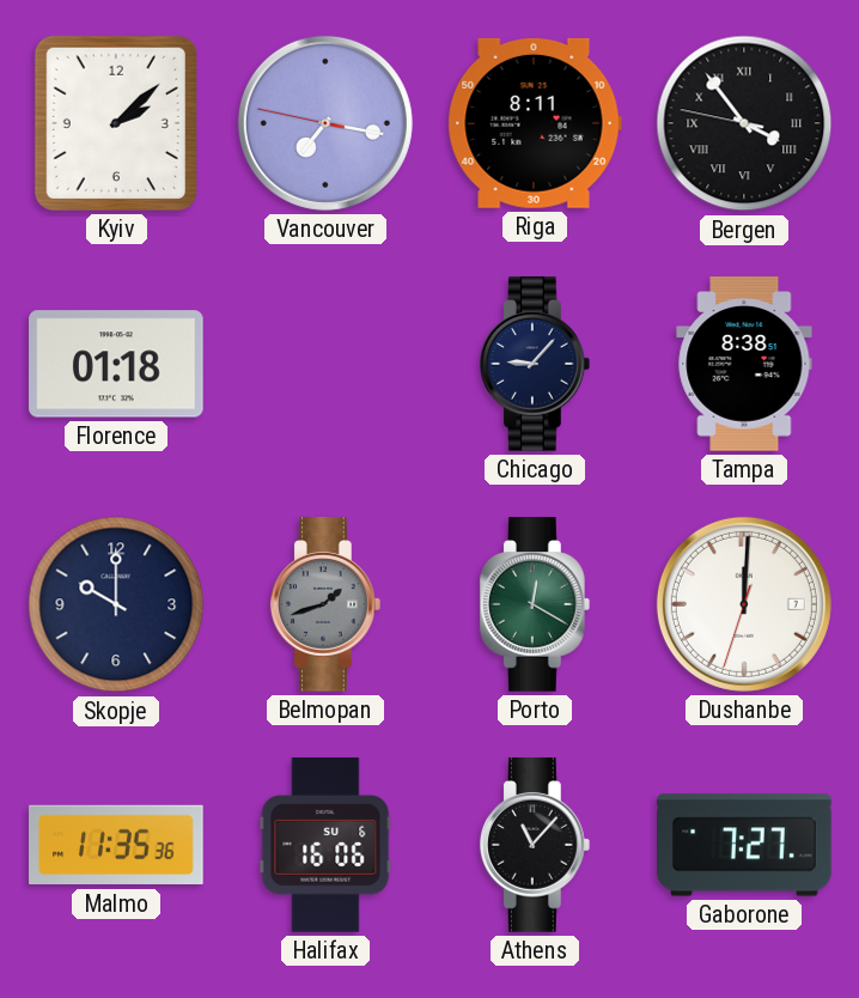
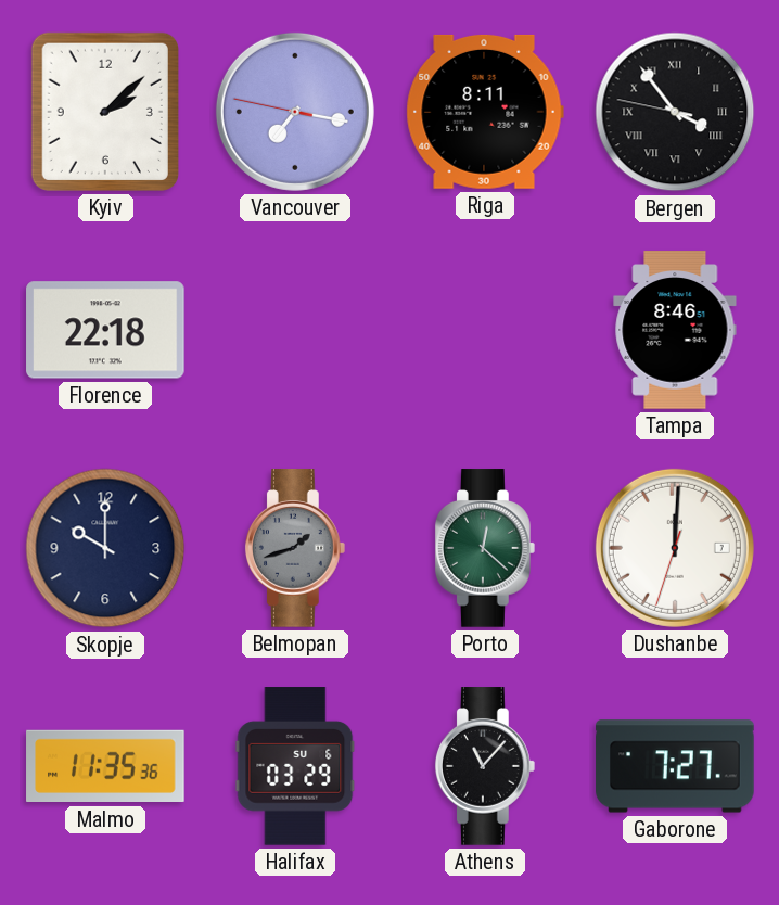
Florence: 01:18 -> 22:18 (105, 330)
Chicago: 9:07 -> none (535, 364)
Tampa: 8:38 -> 8:46 (675, 330)
Porto: 12:20 -> 12:22 (485, 548)
Halifax: 16:06 -> 03:29 (295, 766)
